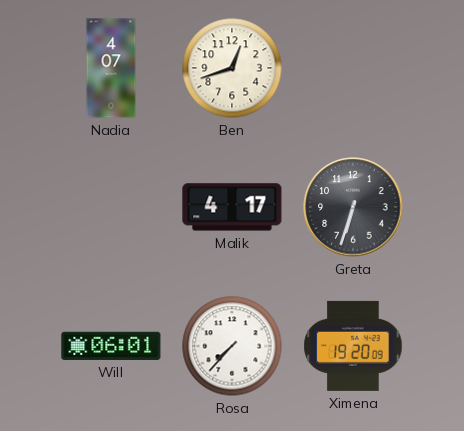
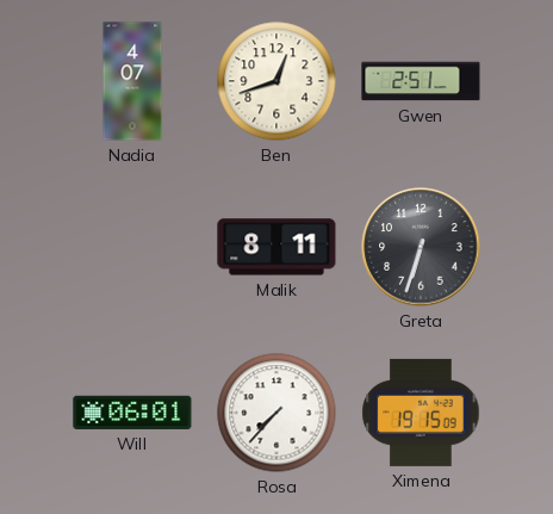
Gwen: none -> 2:51 (421, 81)
Malik: 4:17 -> 8:11 (276, 247)
Ximena: 19:20 -> 19:15 (421, 413)
